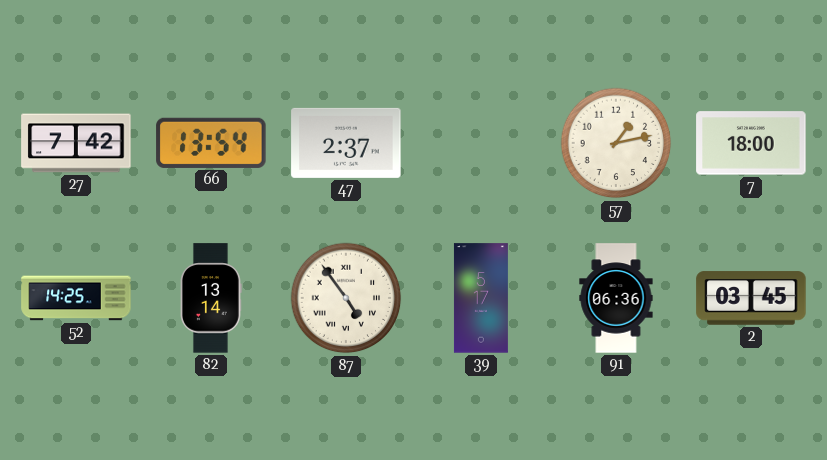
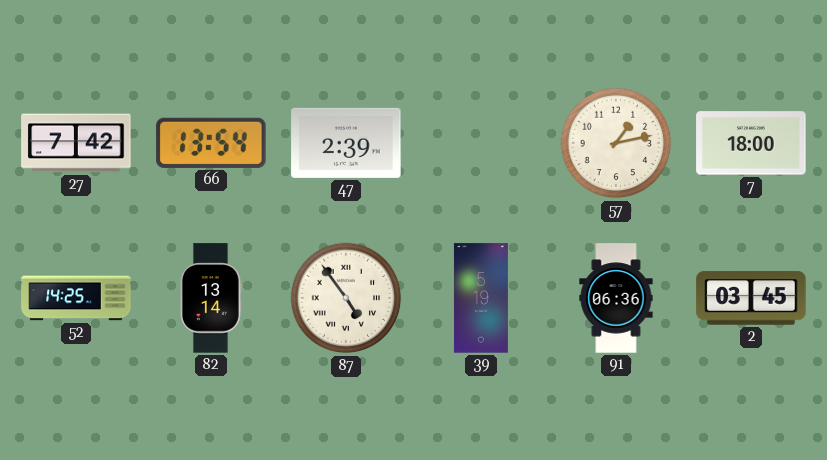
47: 2:37 -> 2:39 (346, 143)
39: 5:17 -> 5:19 (481, 298)
